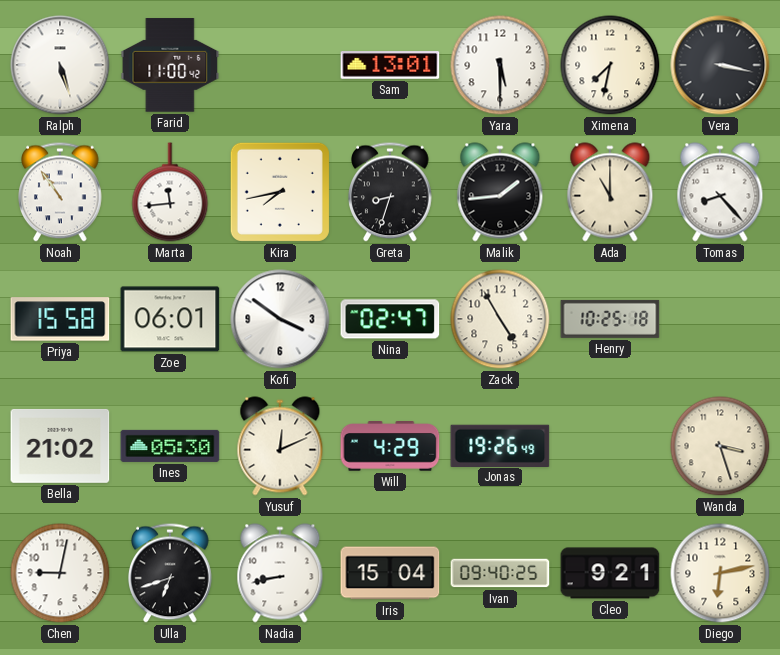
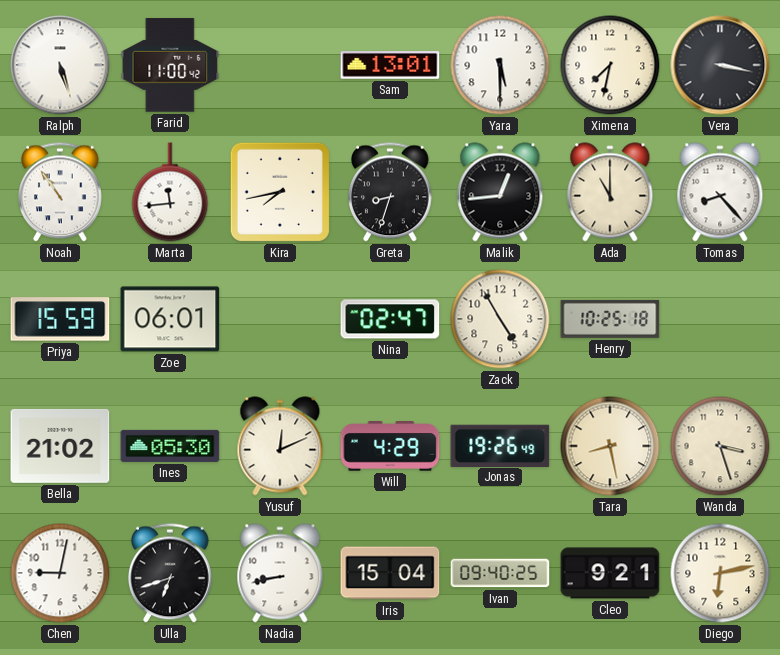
Malik: 1:44 -> 12:44 (500, 192)
Priya: 15:58 -> 15:59 (60, 319)
Kofi: 3:51 -> none (280, 319)
Tara: none -> 8:28 (610, 446)
